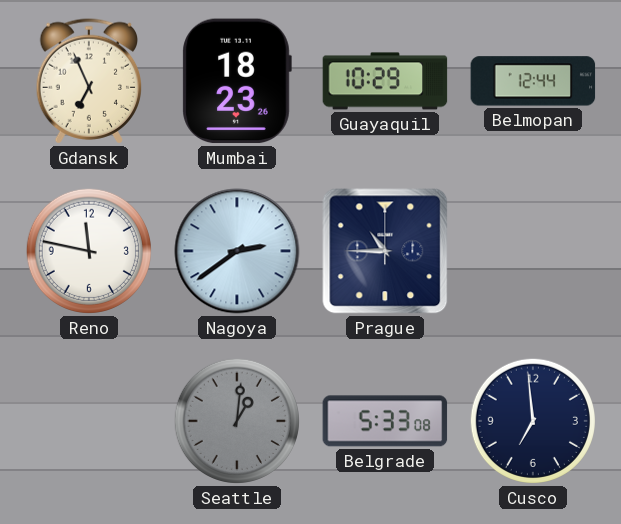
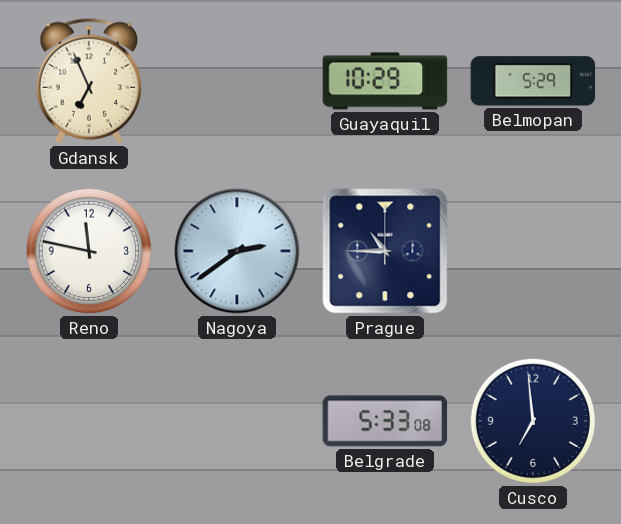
Mumbai: 18:23 -> none (237, 81)
Belmopan: 12:44 -> 5:29 (533, 81)
Seattle: 1:01 -> none (237, 421)
